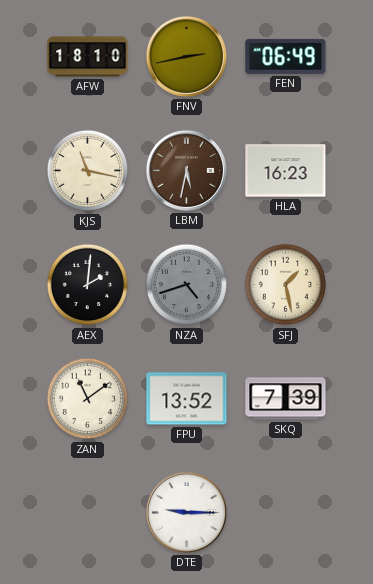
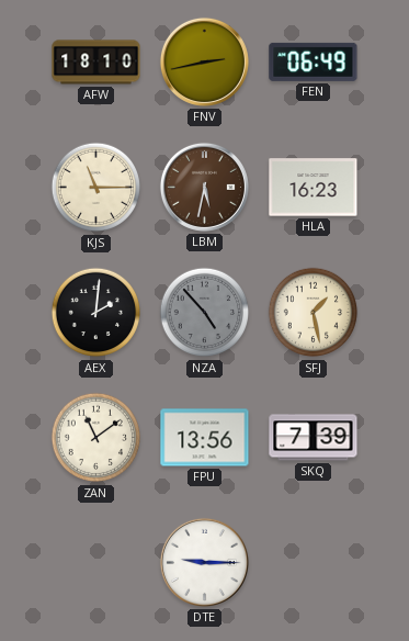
KJS: 11:17 -> 11:15 (96, 188)
NZA: 4:42 -> 4:53 (205, 313)
FPU: 13:52 -> 13:56 (205, 438)
